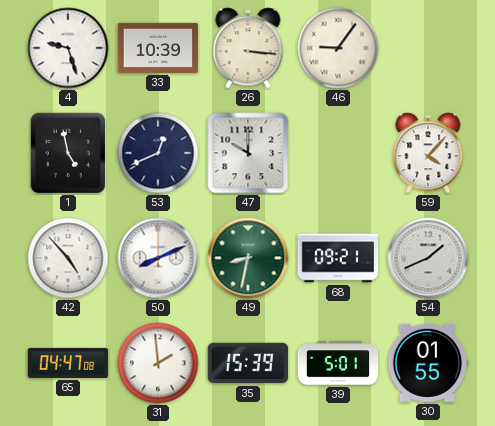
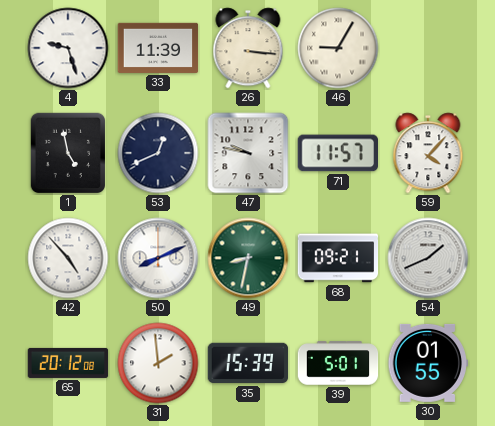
33: 10:39 -> 11:39 (158, 48)
46: 9:06 -> 9:05 (338, 48)
47: 10:00 -> 9:47 (248, 153)
71: none -> 11:57 (338, 153)
65: 04:47 -> 20:12 (68, 363)
